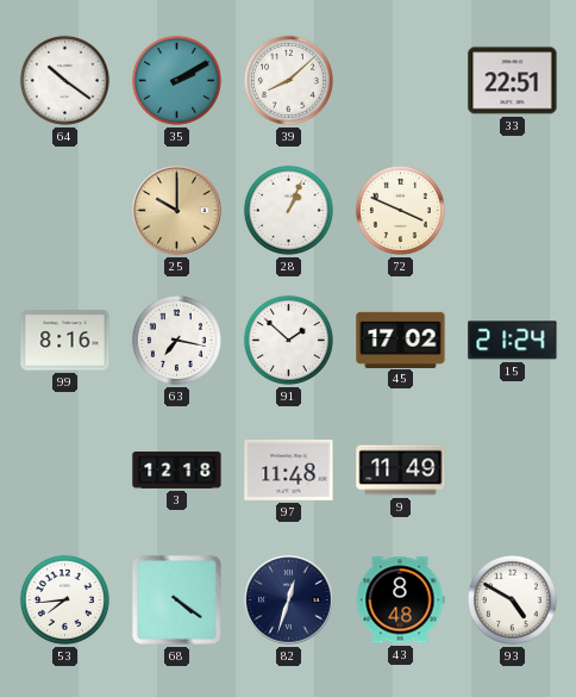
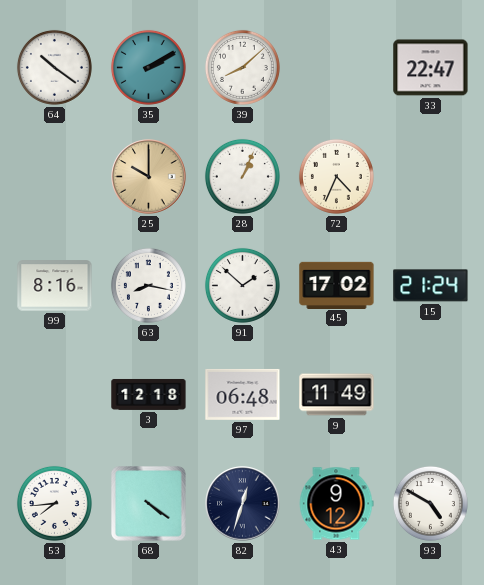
33: 22:51 -> 22:47 (431, 68)
72: 3:49 -> 4:34 (336, 176)
63: 7:17 -> 8:17 (148, 285)
97: 11:48 -> 06:48 (243, 394)
43: 8:48 -> 9:12 (336, 504)
